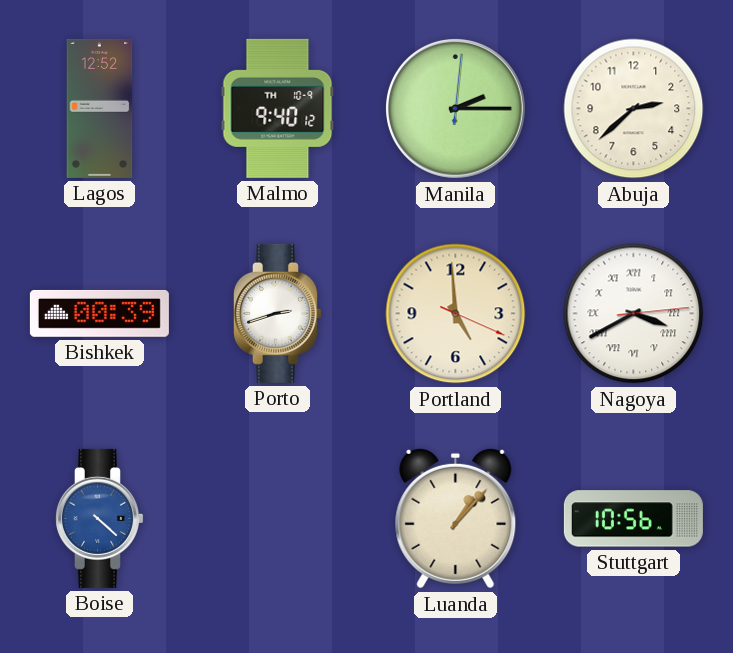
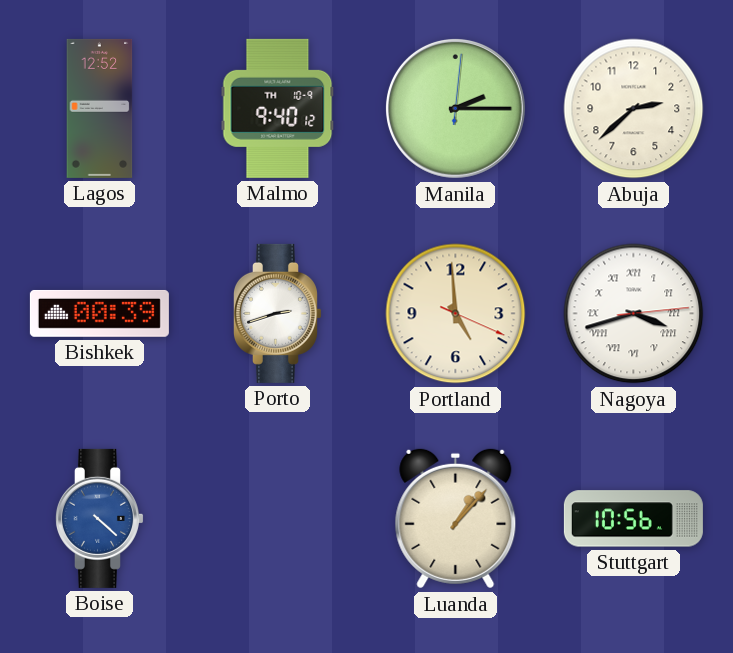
Nagoya: 3:40 -> 3:42 (634, 314)
